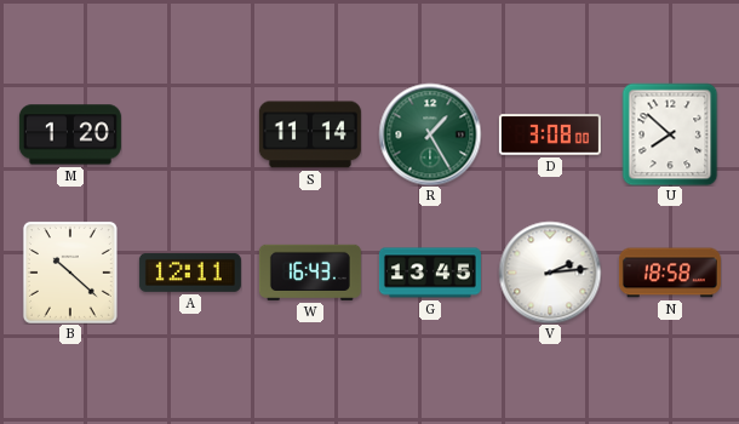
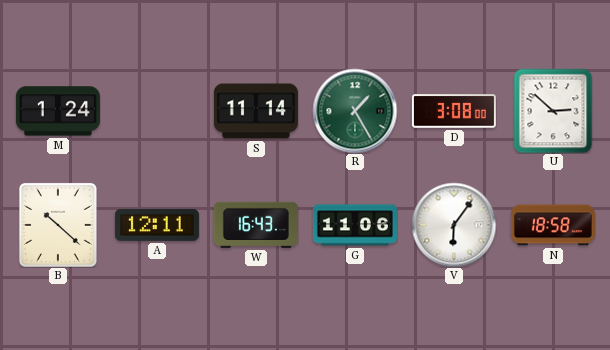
M: 1:20 -> 1:24 (58, 111)
U: 7:52 -> 2:52 (553, 111)
G: 13:45 -> 11:06 (355, 225)
V: 2:14 -> 6:06 (454, 225)
